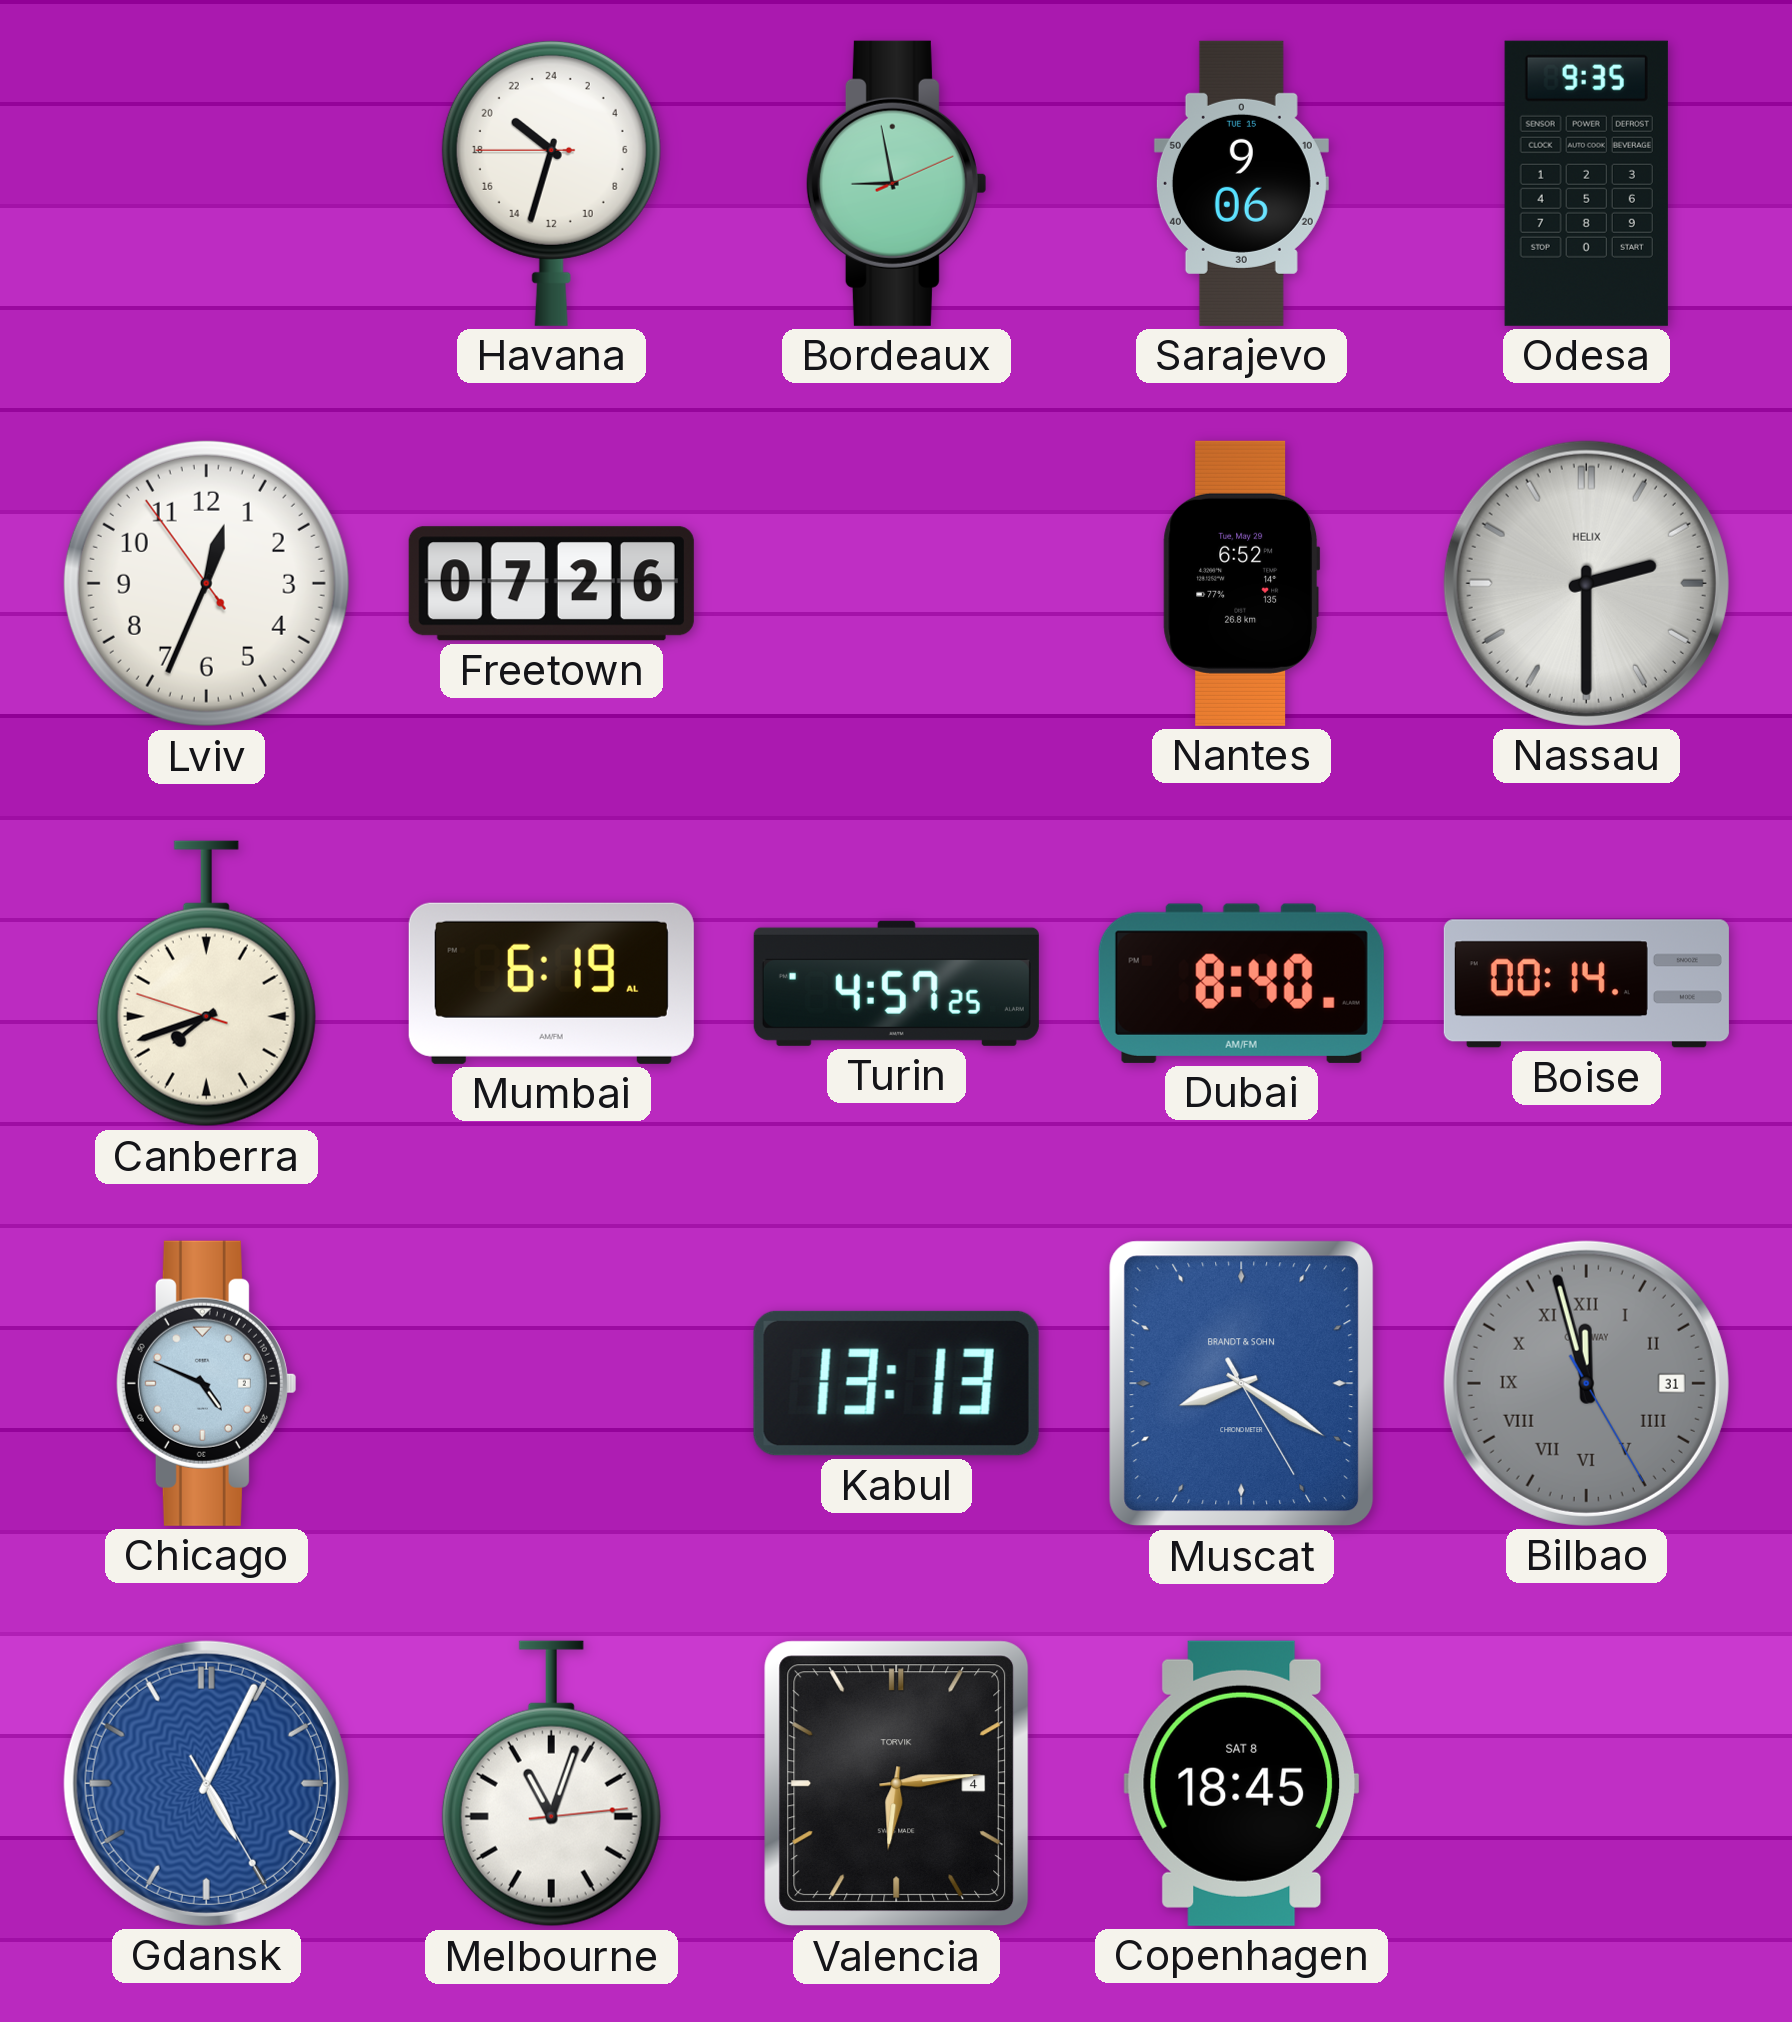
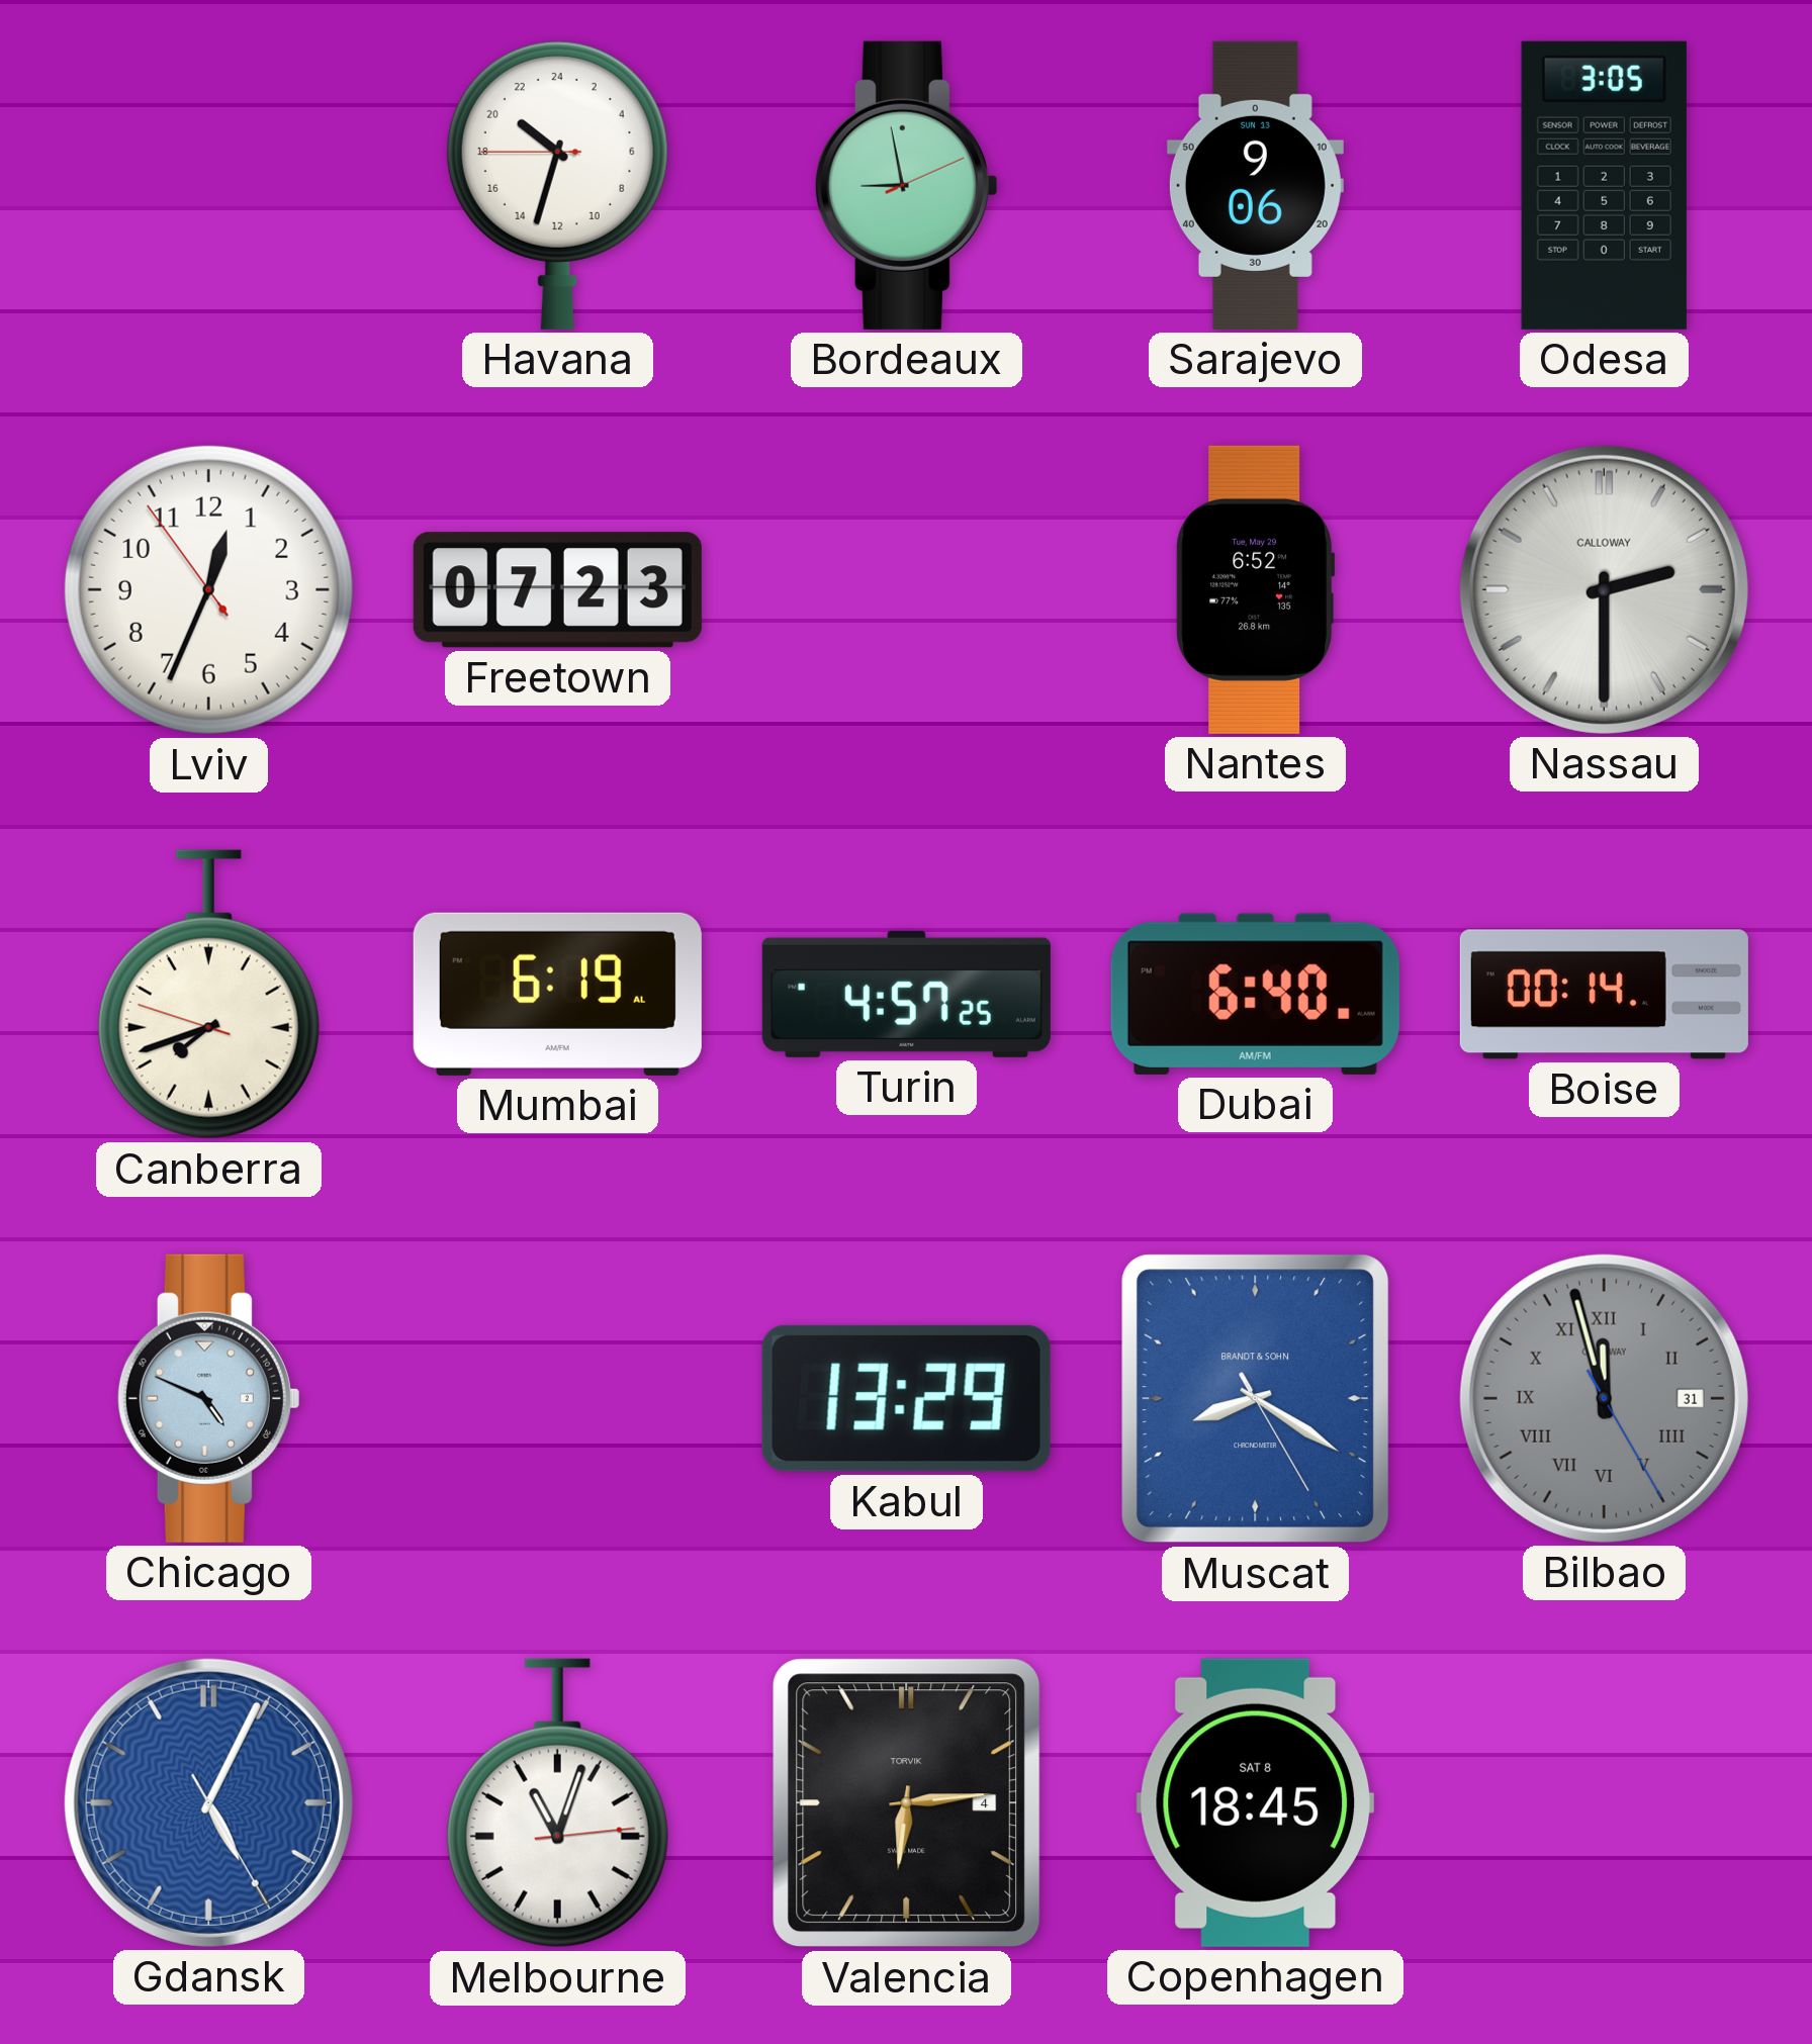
Sarajevo date: TUE 15 -> SUN 13 (1255, 185)
Odesa: 9:35 -> 3:05 (1604, 185)
Freetown: 07:26 -> 07:23 (557, 590)
Nassau brand: HELIX -> CALLOWAY (1604, 589)
Dubai: 8:40 -> 6:40 (1255, 994)
Kabul: 13:13 -> 13:29 (906, 1398)
